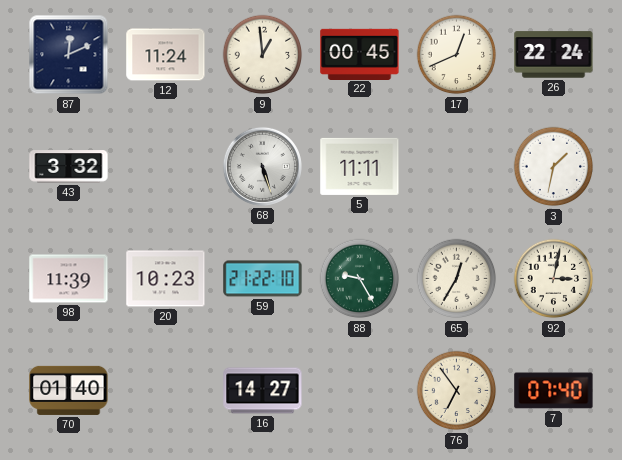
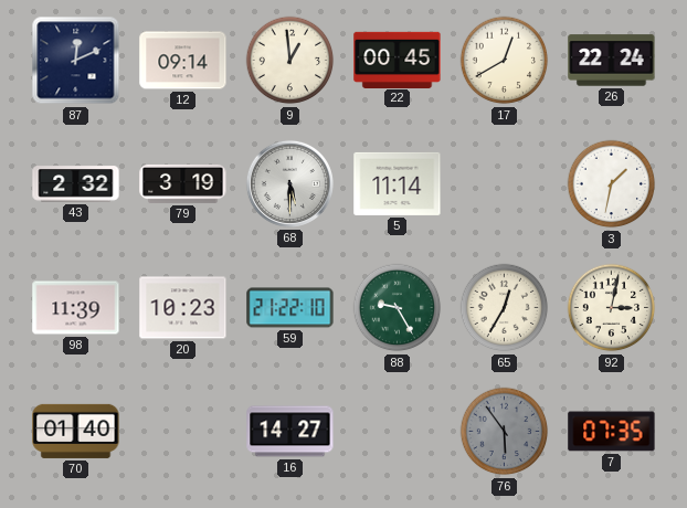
12: 11:24 -> 09:14 (183, 61)
17: 12:41 -> 12:40 (505, 61)
43: 3:32 -> 2:32 (76, 184)
79: none -> 3:19 (183, 183)
68: 5:27 -> 5:30 (289, 183)
5: 11:11 -> 11:14 (398, 183)
76: 6:54 -> 5:54 (505, 432)
76 dial: cream -> grey (505, 432)
7: 07:40 -> 07:35 (612, 432)
